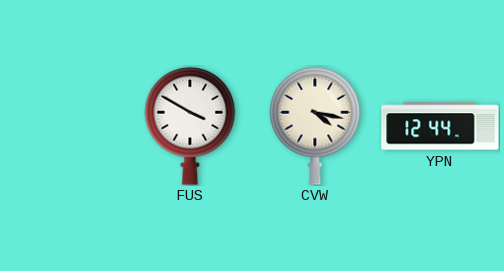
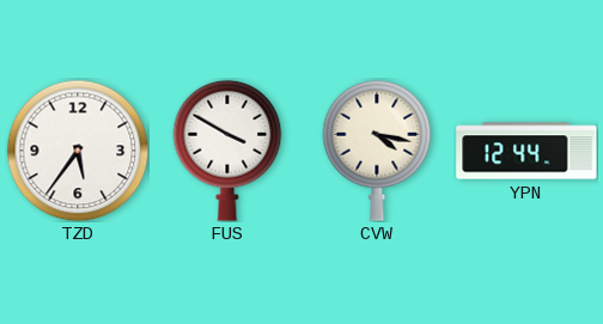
TZD: none -> 5:36 (78, 151)
